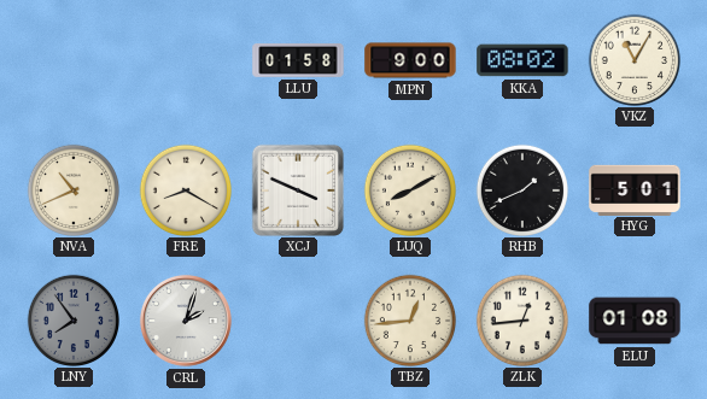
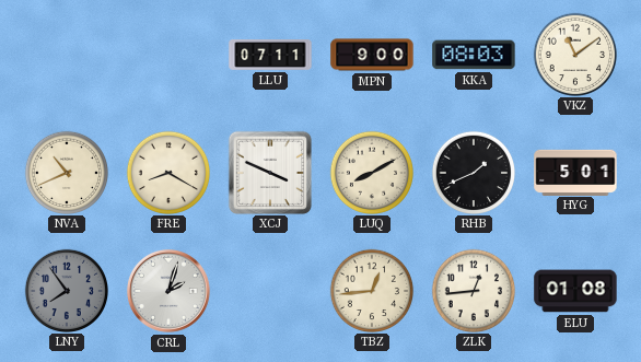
LLU: 01:58 -> 07:11 (270, 55)
KKA: 08:02 -> 08:03 (474, 55)
VKZ: 11:05 -> 11:09 (574, 54)
